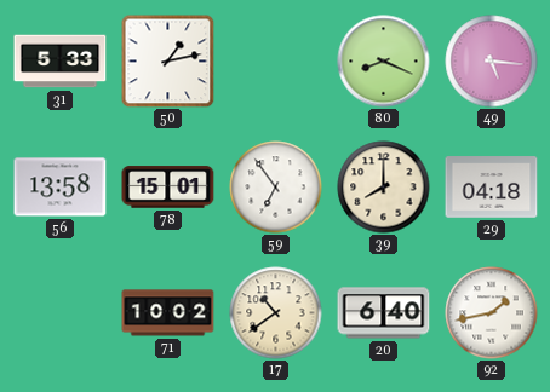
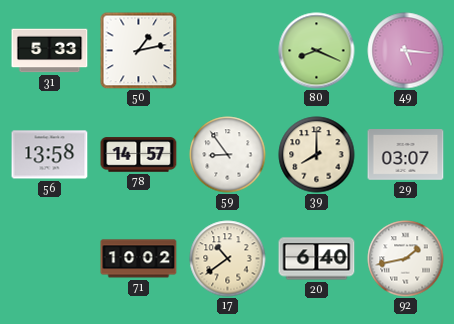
78: 15:01 -> 14:57 (139, 155)
59: 6:54 -> 8:54 (228, 155)
29: 04:18 -> 03:07 (406, 155)
